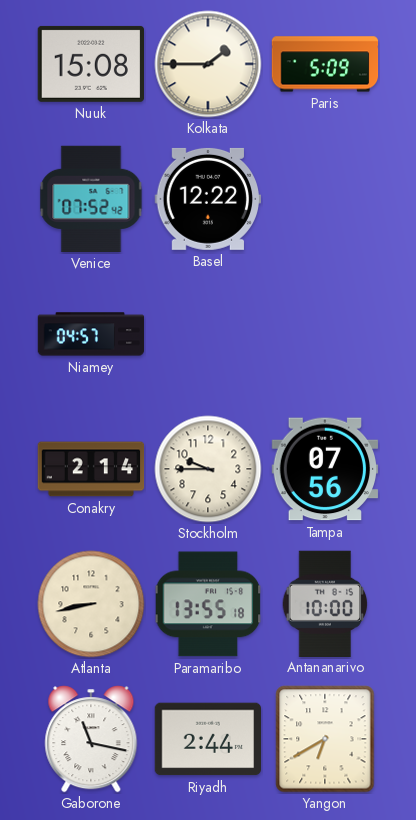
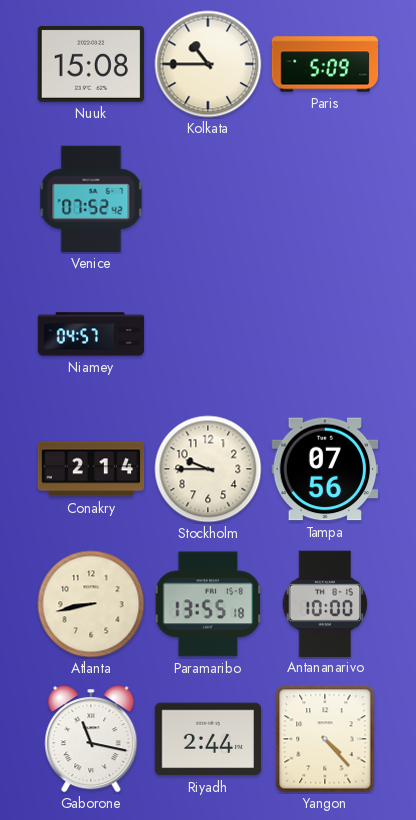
Kolkata: 1:45 -> 10:45 (208, 64)
Basel: 12:22 -> none (207, 199)
Yangon: 6:40 -> 4:23 (325, 739)
